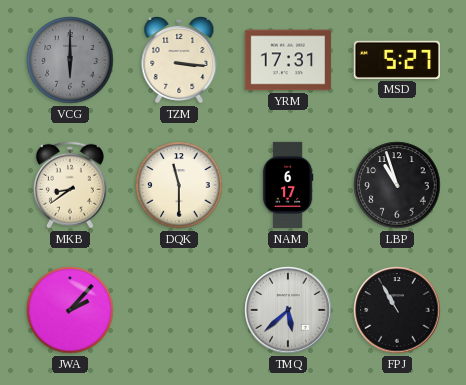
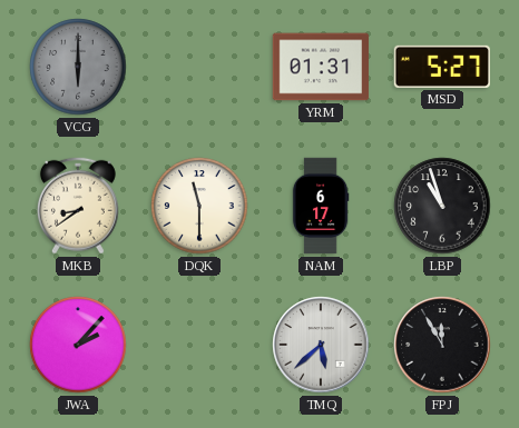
TZM: 3:16 -> none (179, 61)
YRM: 17:31 -> 01:31 (321, 67)
FPJ: 10:55 -> 11:55 (442, 345)
